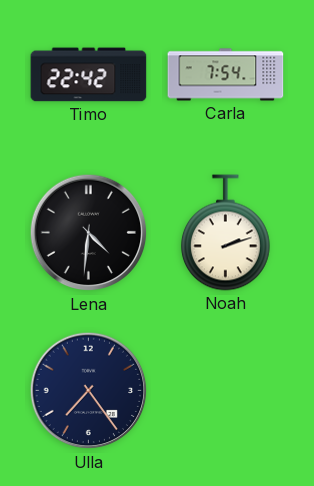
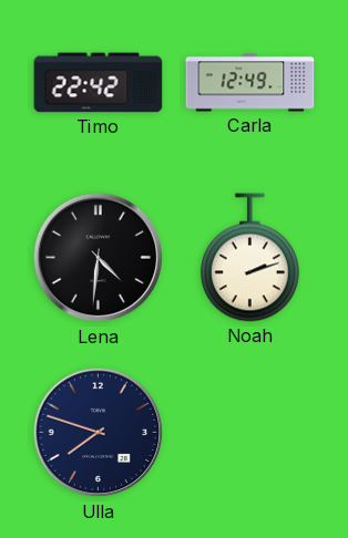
Carla: 7:54 -> 12:49 (250, 83)
Ulla: 7:24 -> 7:48 (99, 433)
